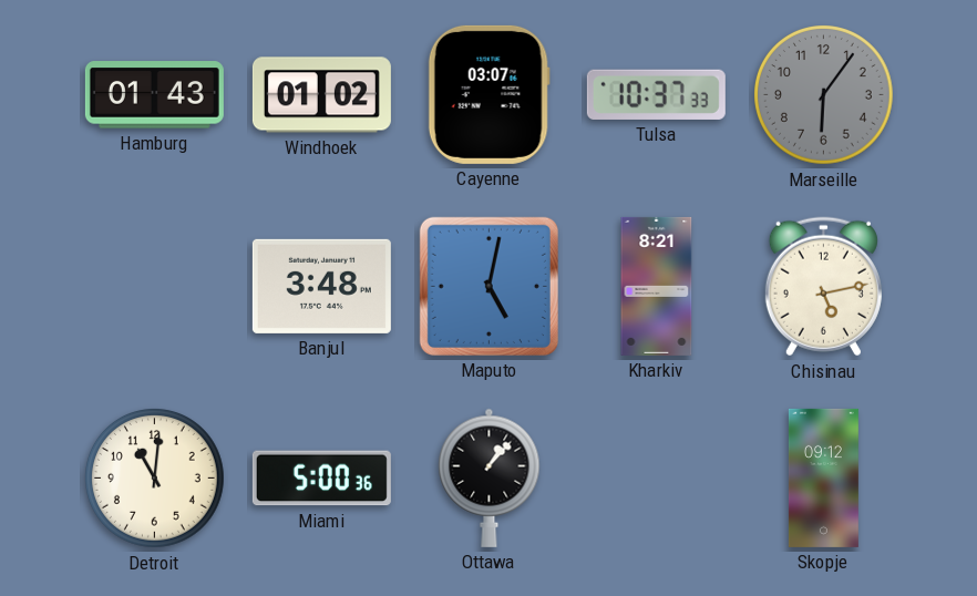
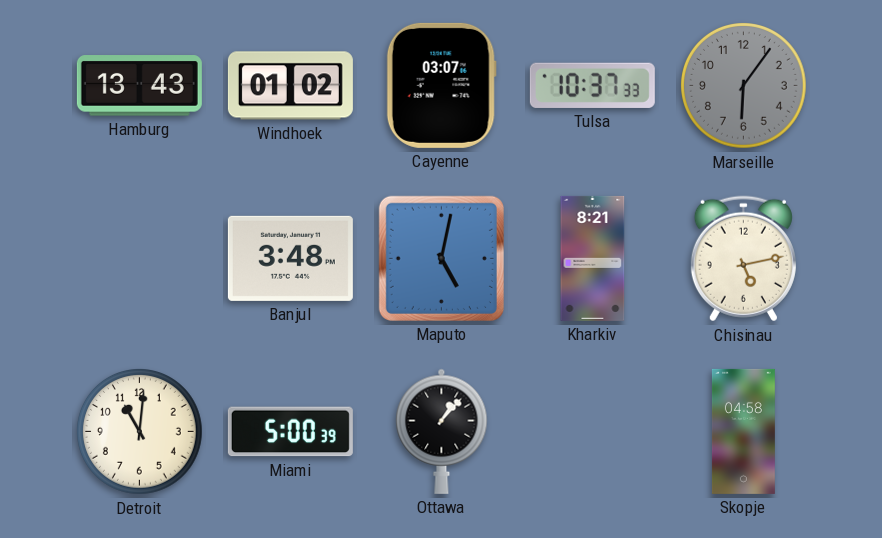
Hamburg: 01:43 -> 13:43 (139, 86)
Miami: 5:00:36 -> 5:00:39 (290, 432)
Skopje: 09:12 -> 04:58 (743, 431)
